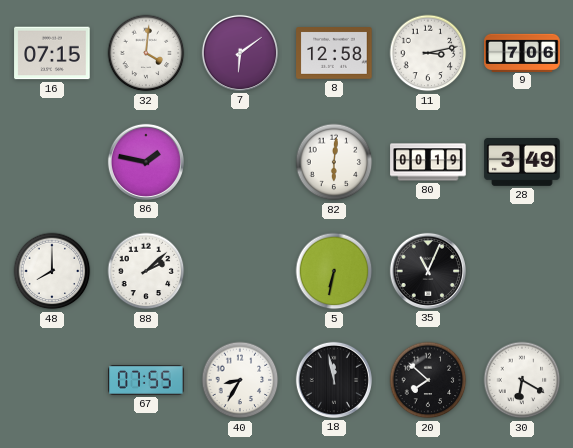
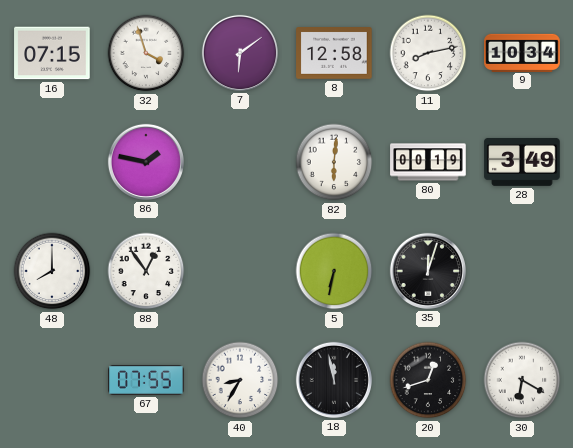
32: 4:01 -> 3:57 (146, 53)
11: 3:13 -> 8:13 (428, 53)
9: 7:06 -> 10:34 (522, 52)
88: 2:08 -> 12:54 (146, 271)
35: 11:04 -> 12:03 (428, 271)
20: 7:52 -> 12:42 (428, 380)
